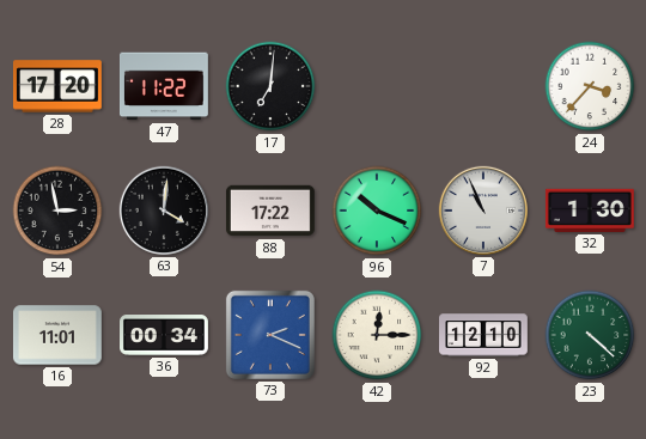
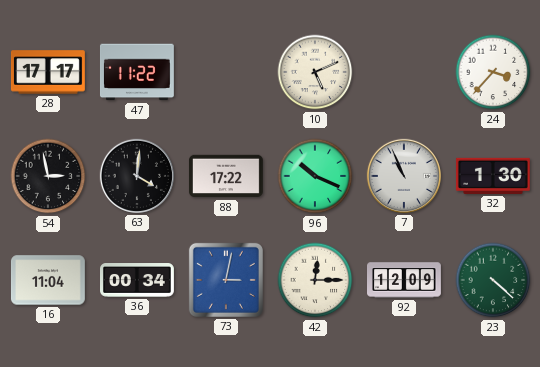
28: 17:20 -> 17:17 (48, 72)
17: 7:01 -> none (270, 86)
10: none -> 5:11 (315, 72)
16: 11:01 -> 11:04 (48, 280)
73: 2:19 -> 3:02 (226, 280)
92: 12:10 -> 12:09 (405, 280)
